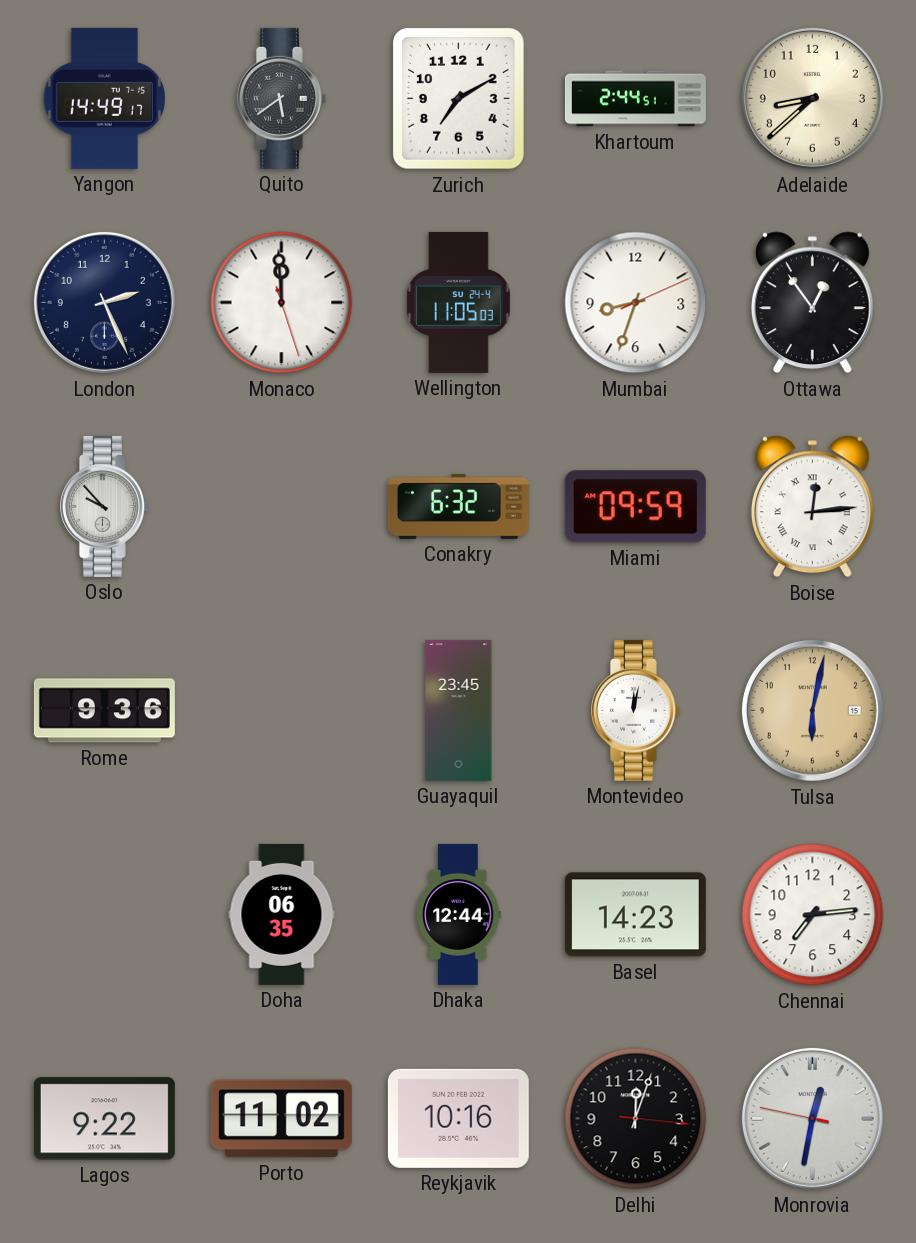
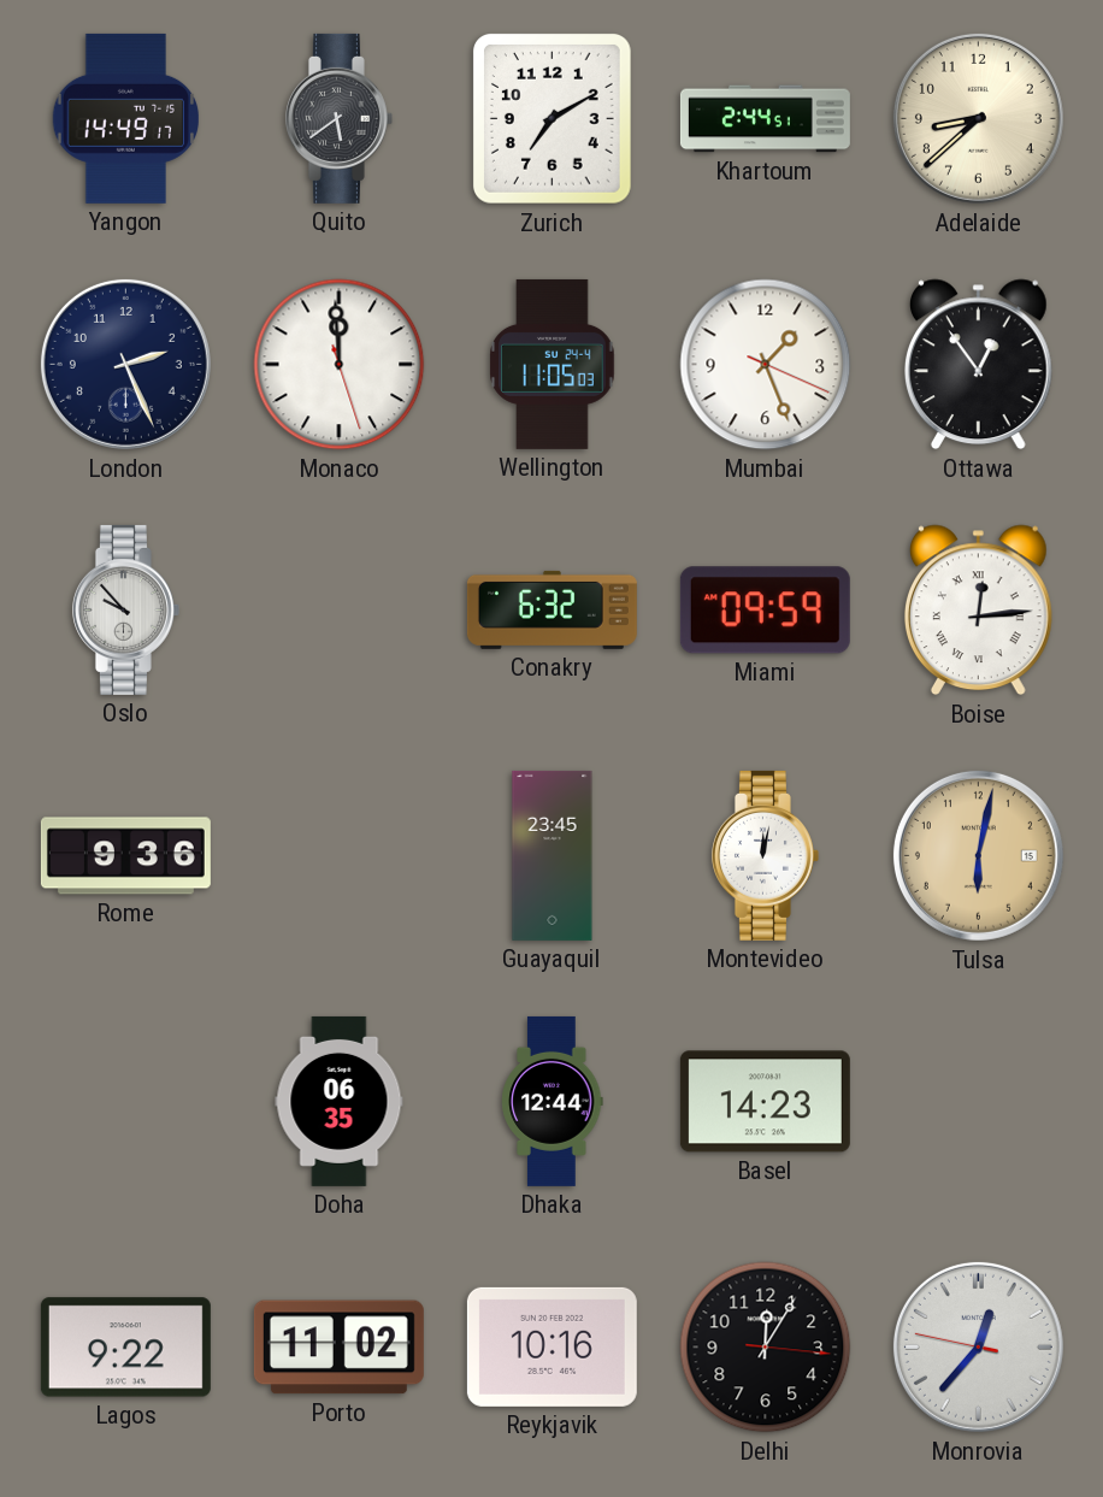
Mumbai: 8:33 -> 1:26 (766, 365)
Chennai: 7:14 -> none (813, 915)
Delhi: 12:03 -> 12:05 (766, 1348)
Monrovia: 12:31 -> 12:36 (978, 1346)
